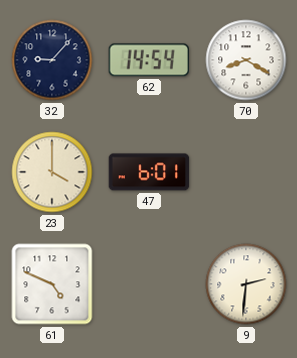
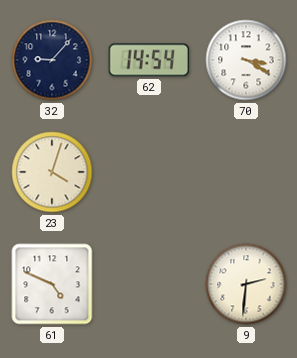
70: 8:20 -> 3:20 (246, 60)
23: 4:00 -> 4:03 (52, 172)
47: 6:01 -> none (149, 172)
